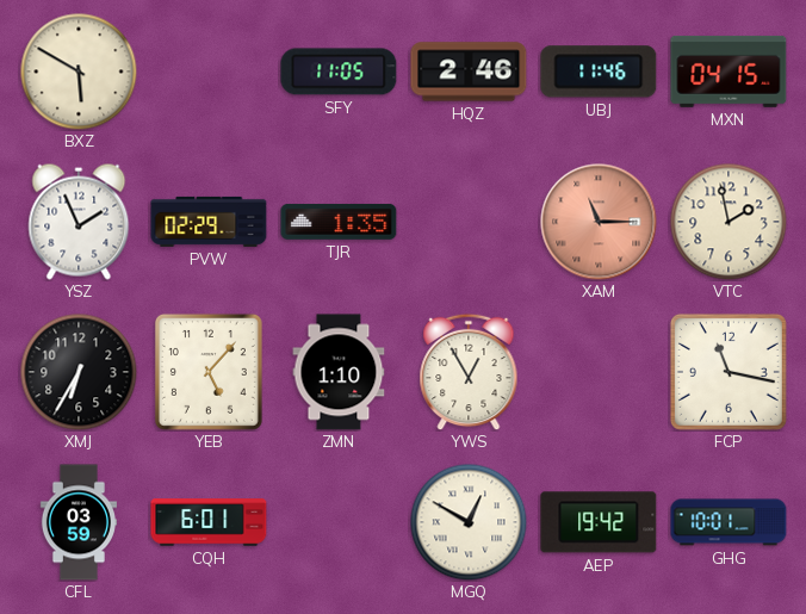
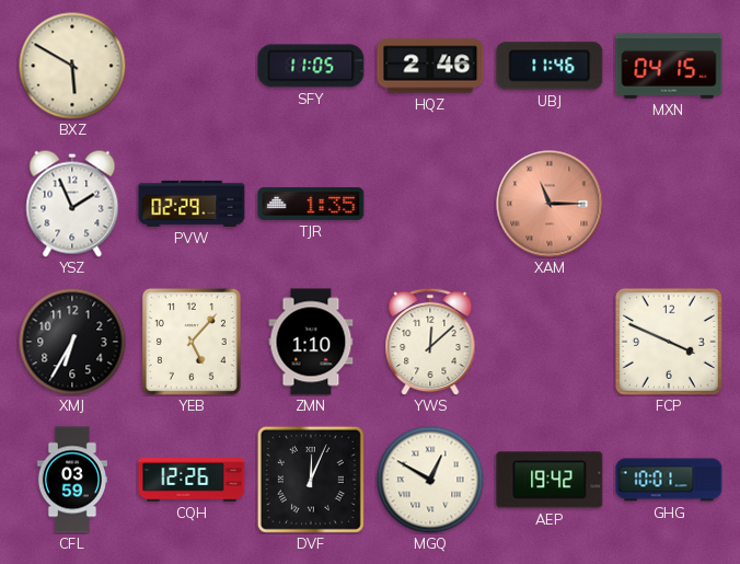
VTC: 1:58 -> none (728, 222)
YWS: 12:55 -> 12:08 (430, 342)
FCP: 11:17 -> 3:49 (669, 342)
CQH: 6:01 -> 12:26 (192, 480)
DVF: none -> 12:04 (311, 480)
